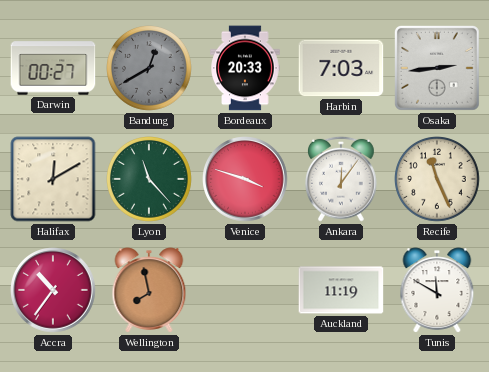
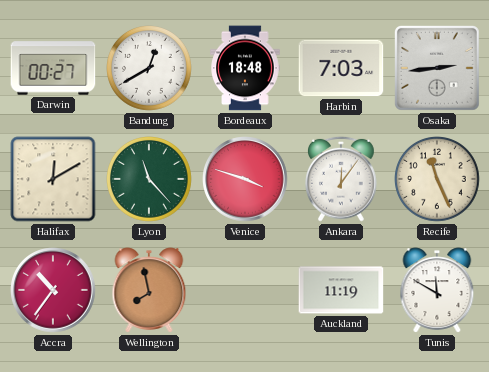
Bandung dial: grey -> white (150, 69)
Bordeaux: 20:33 -> 18:48 (245, 68)
